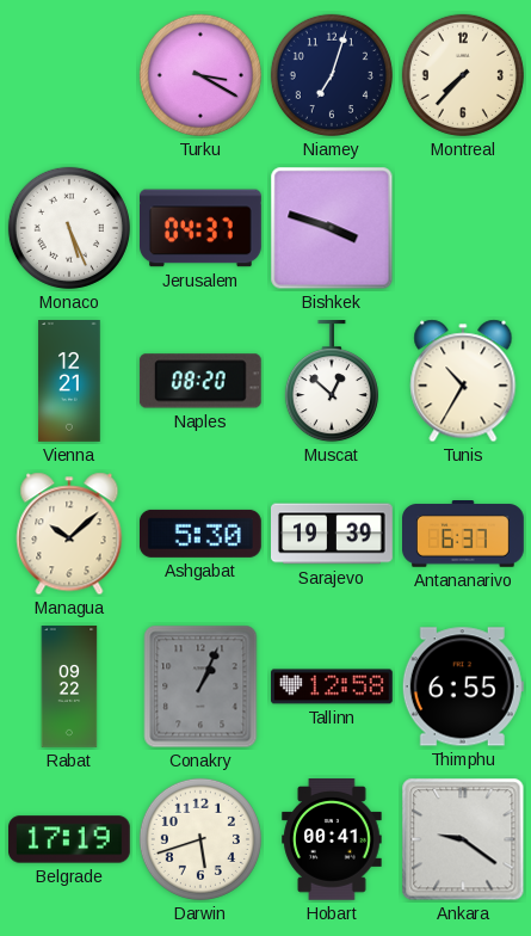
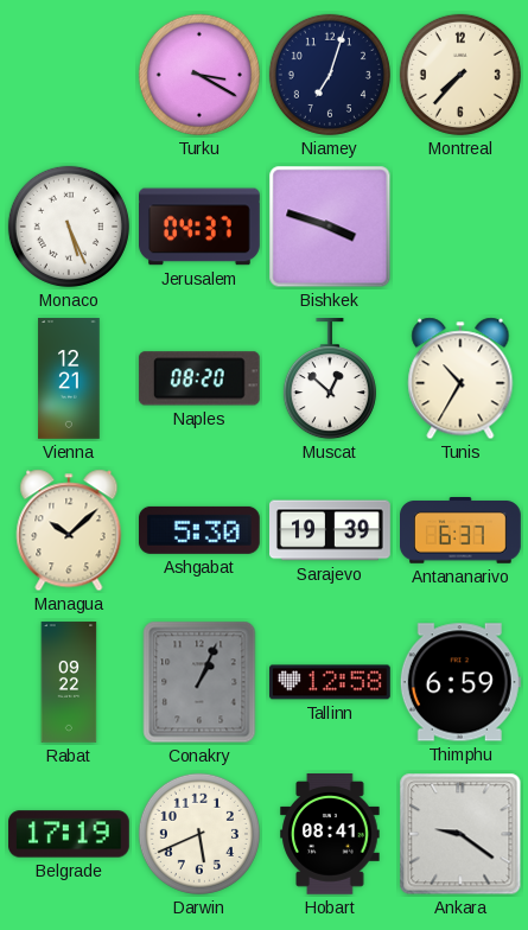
Thimphu: 6:55 -> 6:59 (460, 682)
Darwin: 5:42 -> 5:41 (199, 834)
Hobart: 00:41 -> 08:41 (330, 835)
